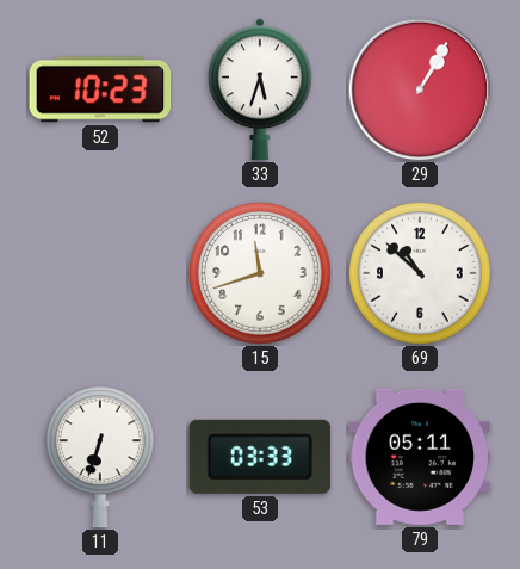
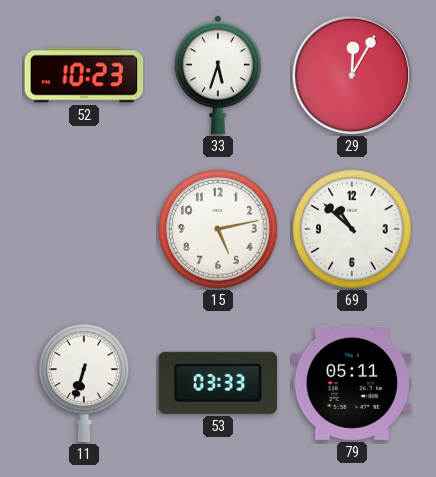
29: 1:05 -> 12:05 (352, 75)
15: 11:42 -> 5:13 (219, 230)
